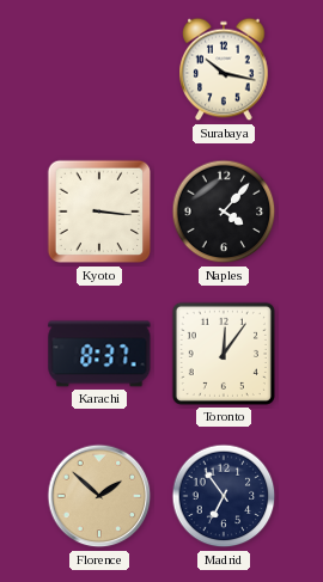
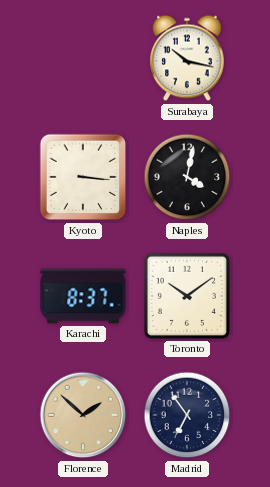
Naples: 4:07 -> 4:02 (187, 177)
Toronto: 12:06 -> 10:09 (187, 296)
